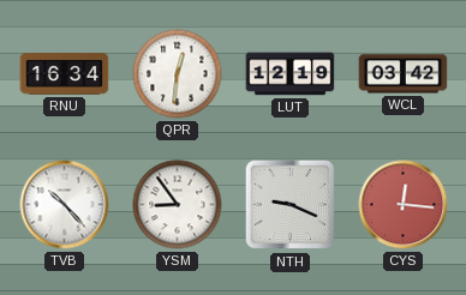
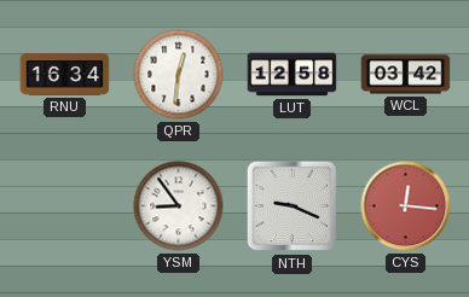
LUT: 12:19 -> 12:58 (293, 75)
TVB: 10:23 -> none (65, 205)
